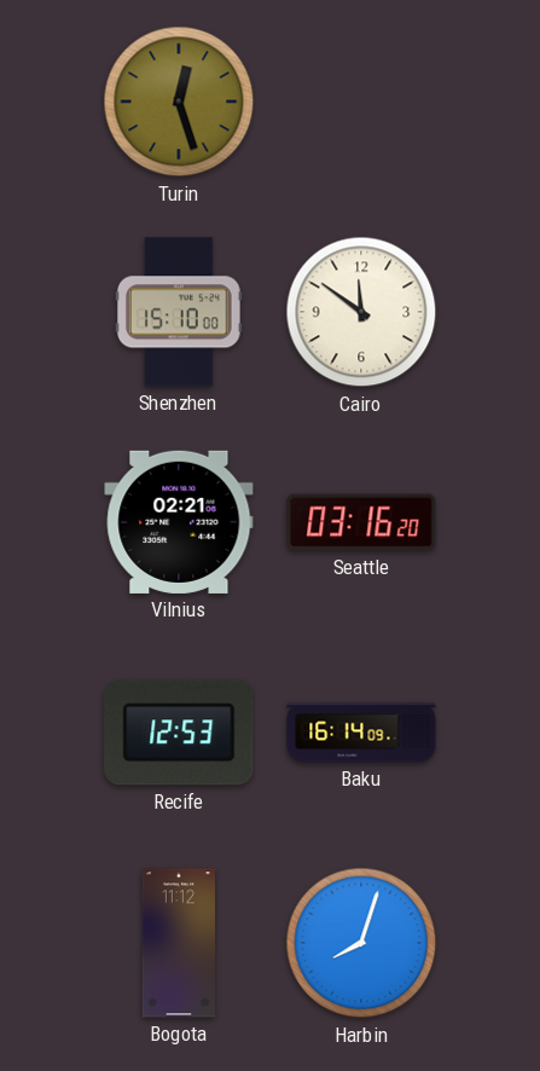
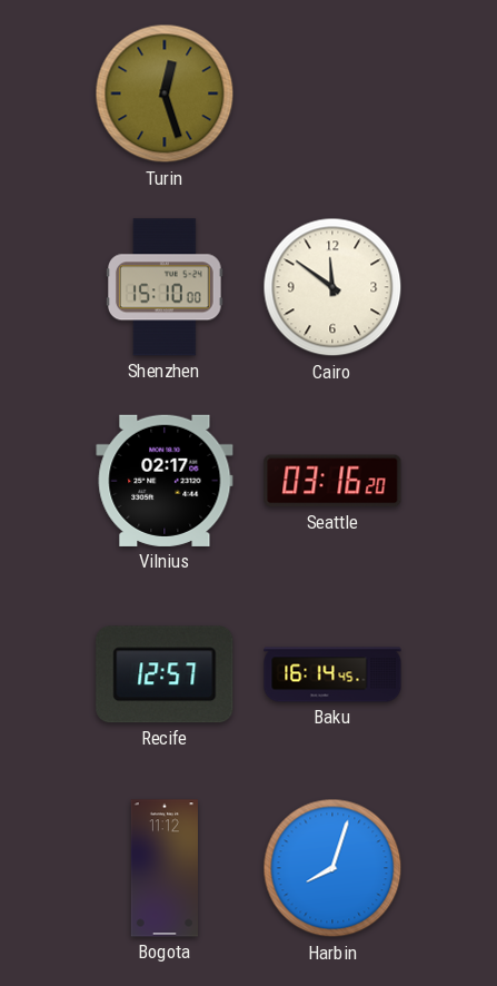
Vilnius: 02:21 -> 02:17 (165, 481)
Recife: 12:53 -> 12:57 (165, 674)
Baku: 16:14:09 -> 16:14:45 (332, 674)
